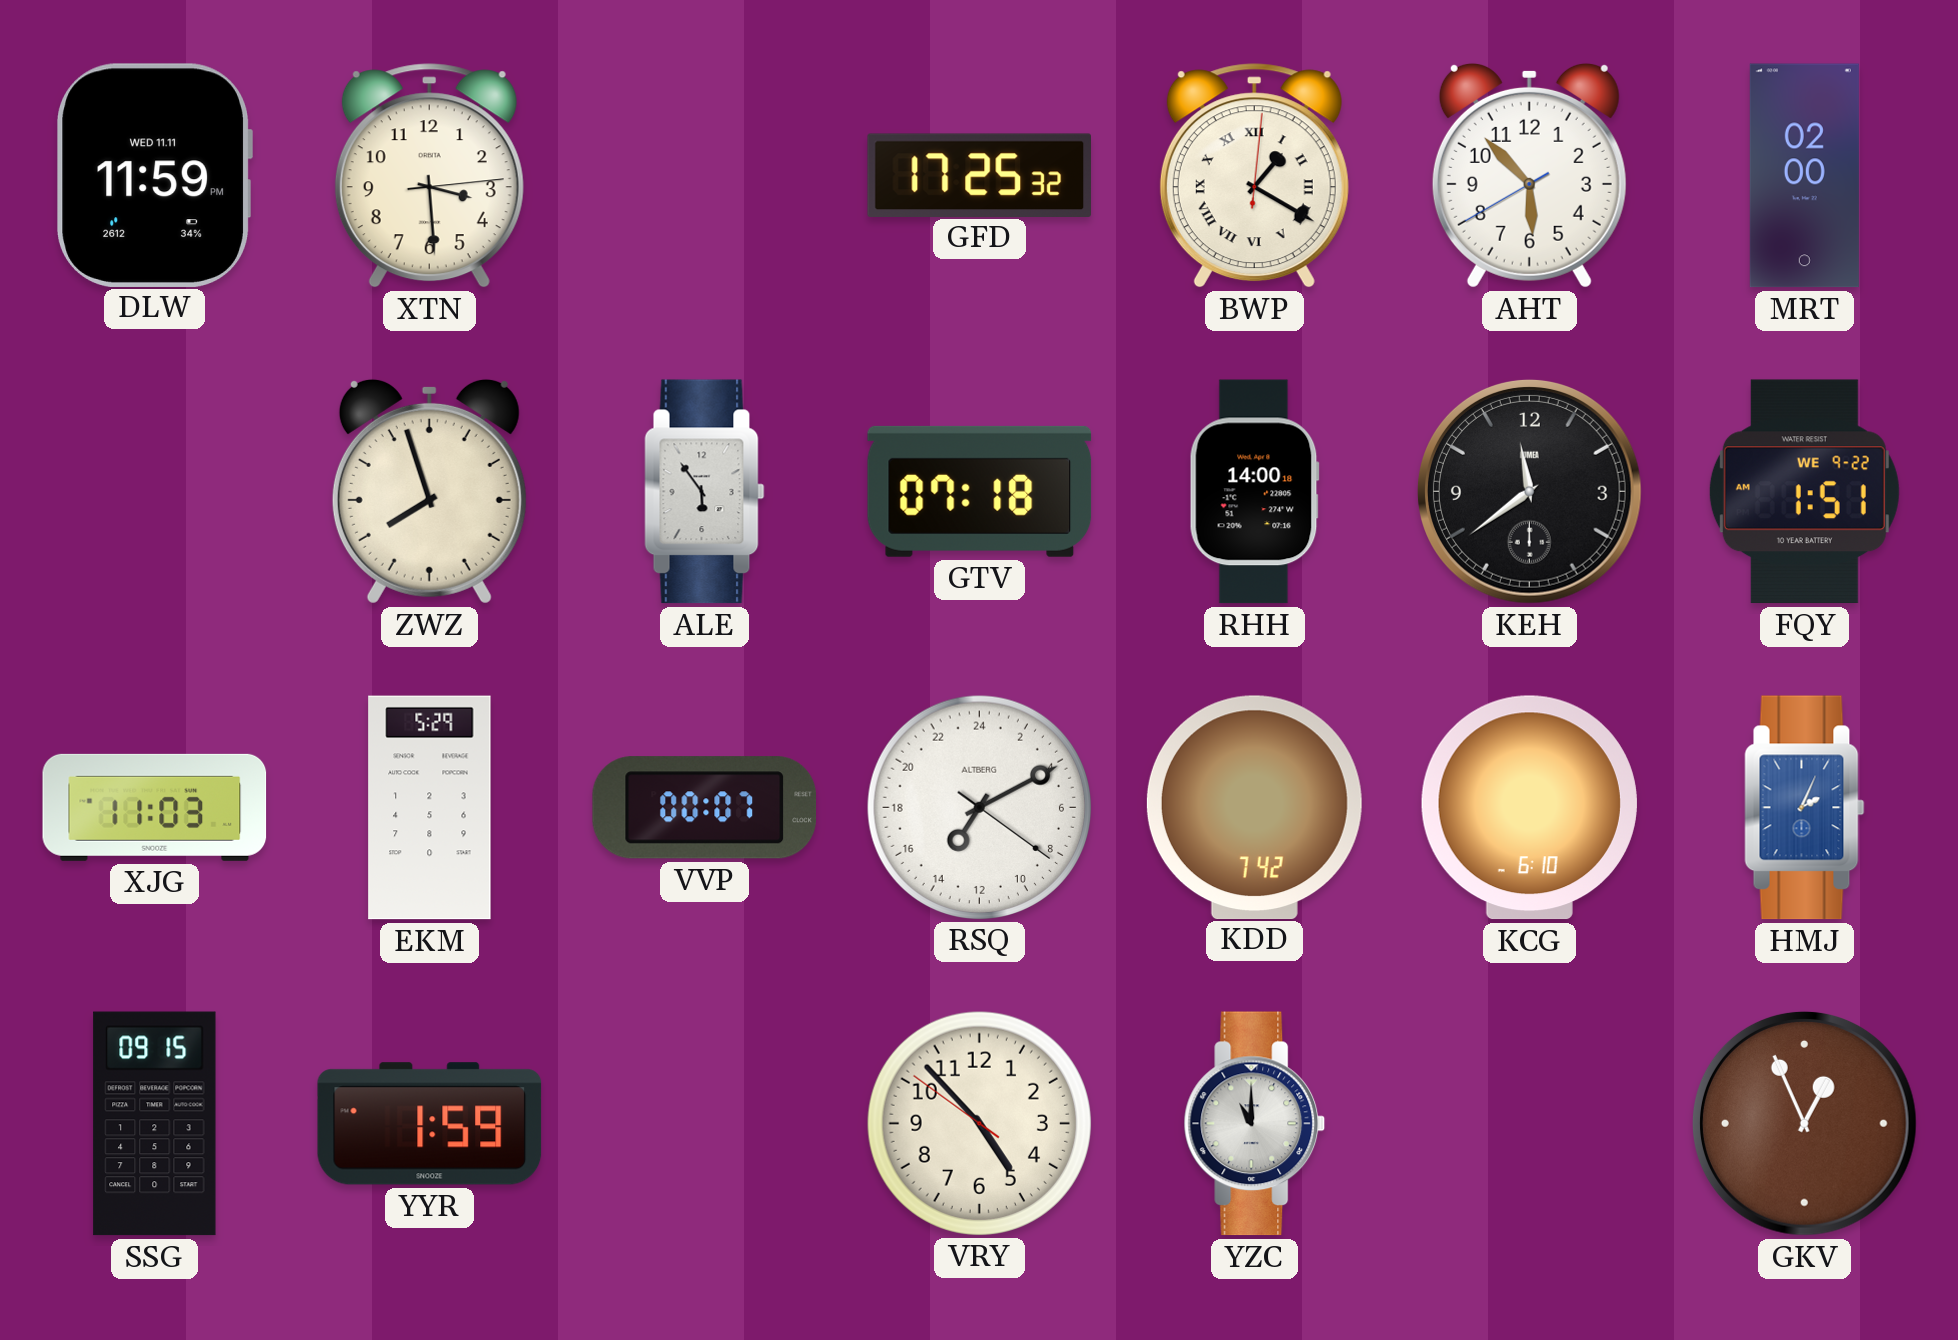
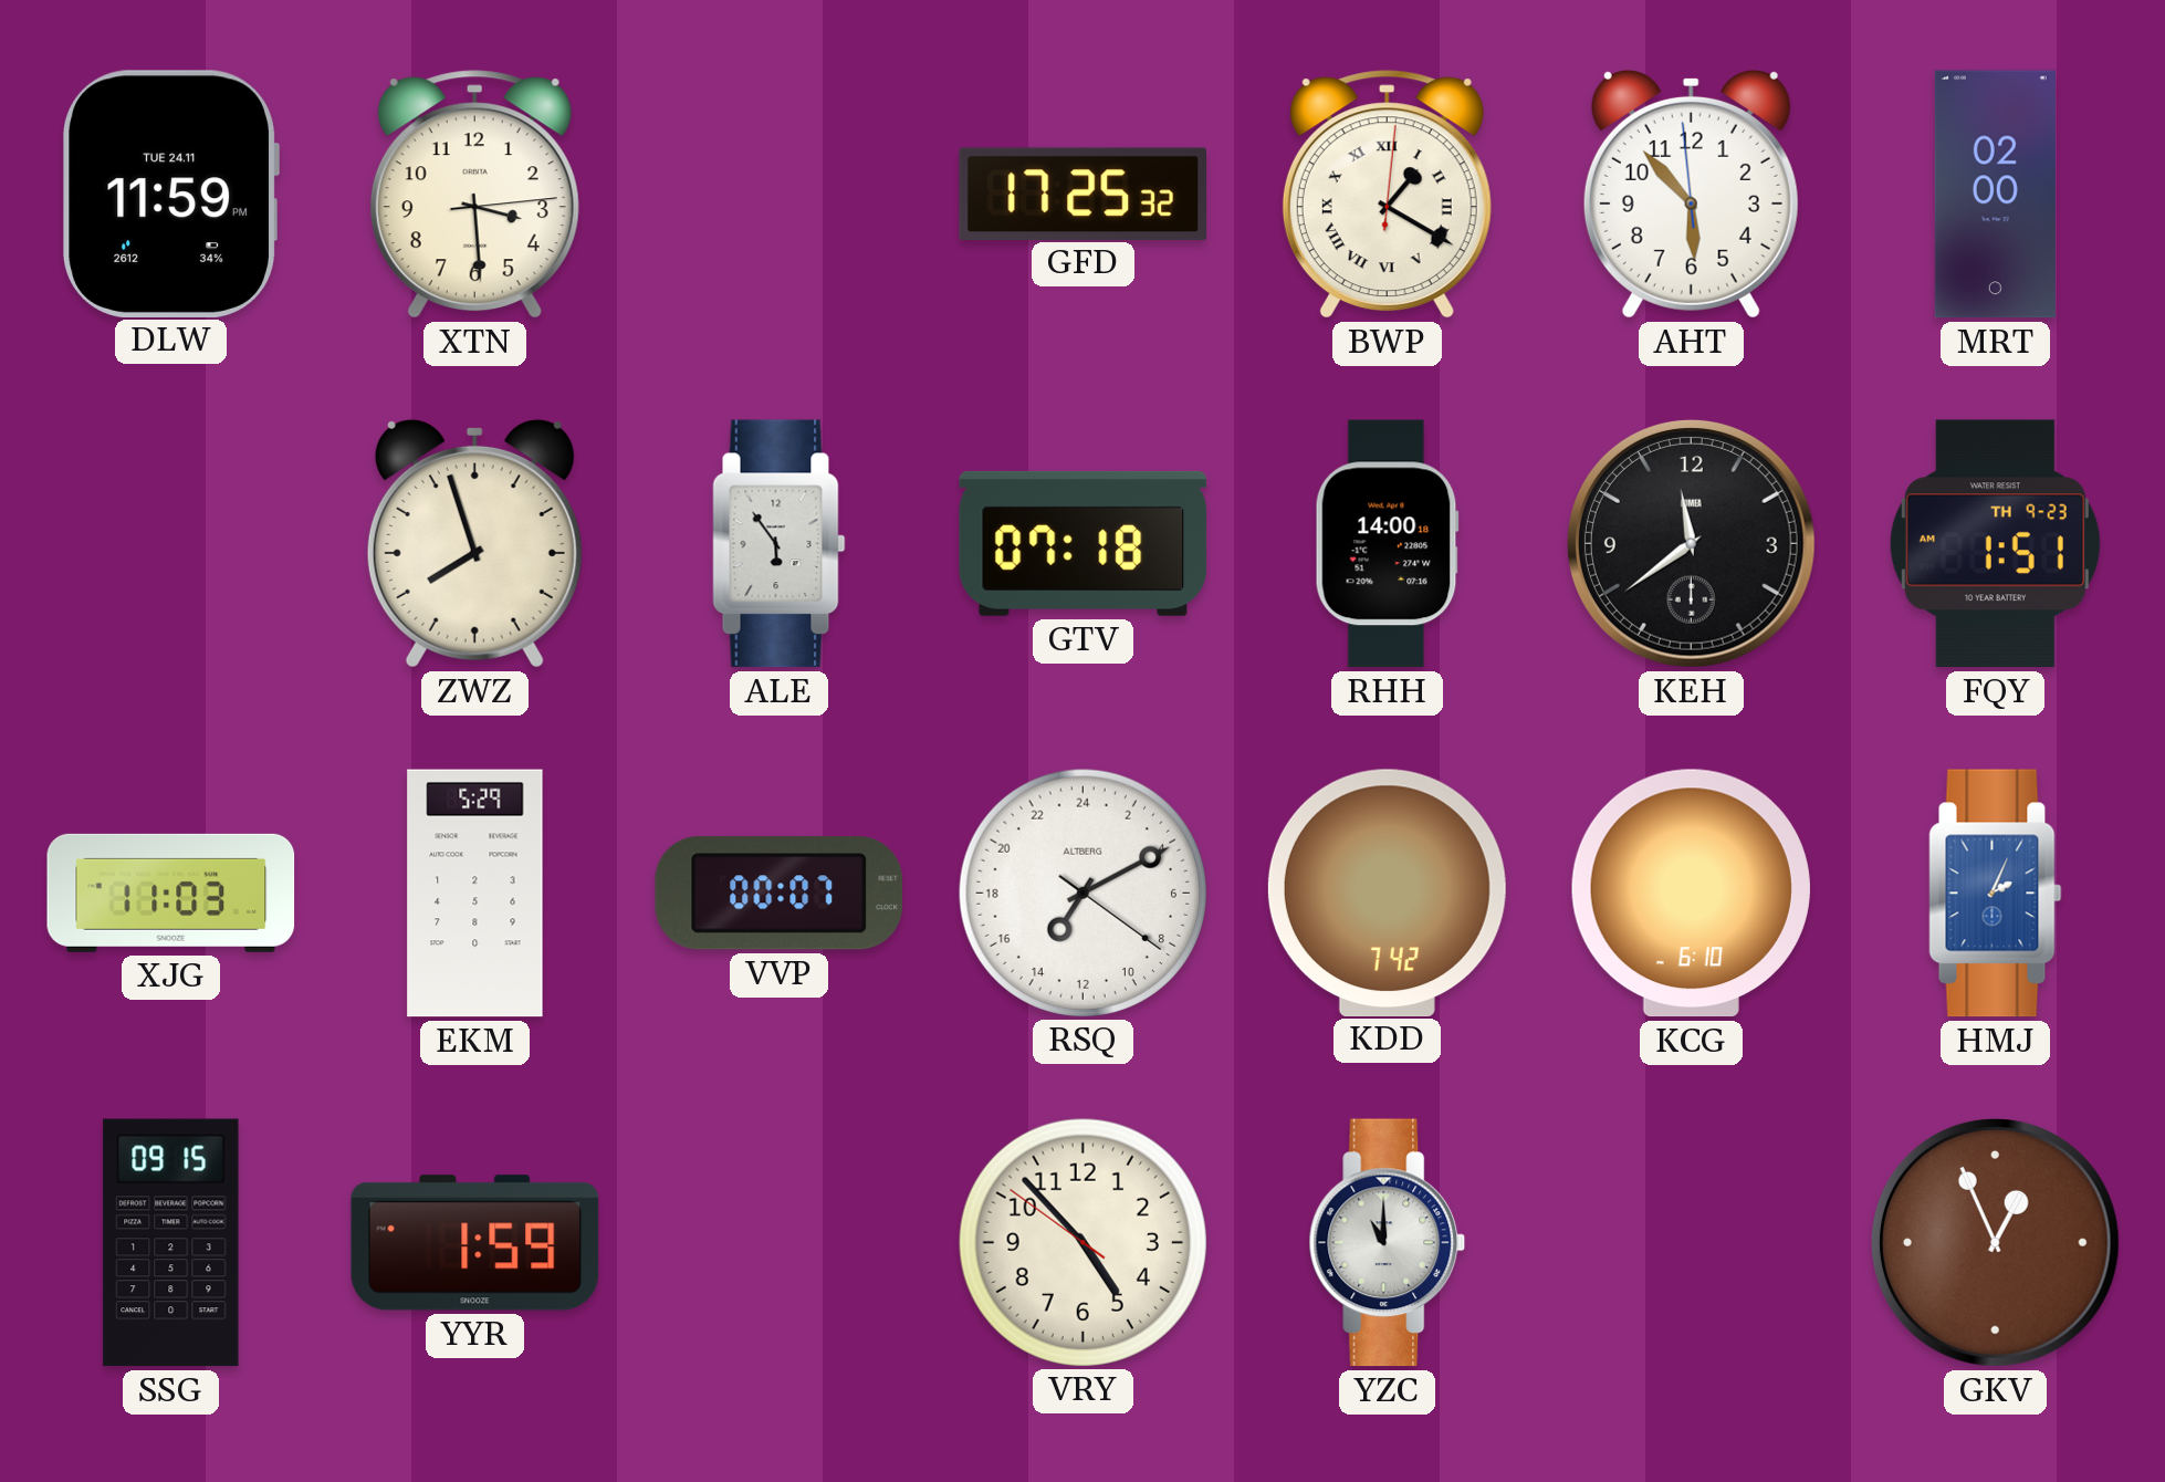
DLW date: WED 11.11 -> TUE 24.11 (170, 194)
AHT: 5:52:40 -> 5:52:59 (1691, 194)
FQY date: WE 9-22 -> TH 9-23 (1995, 544)
